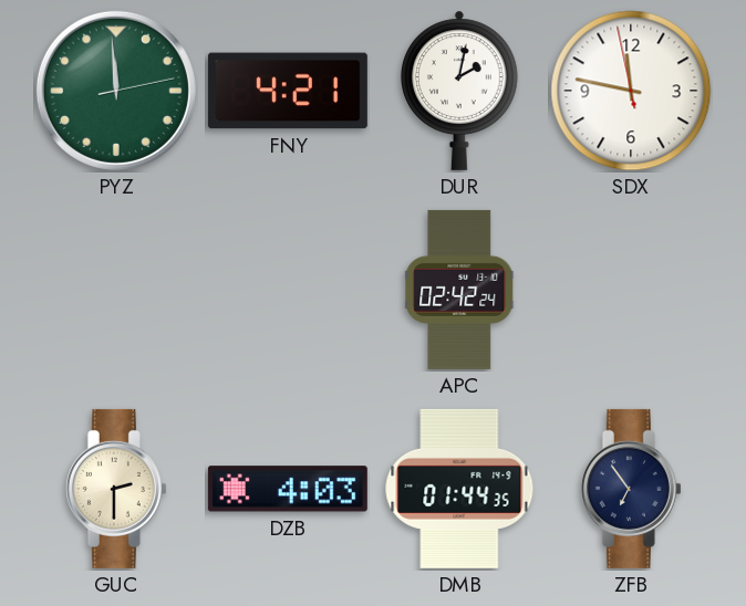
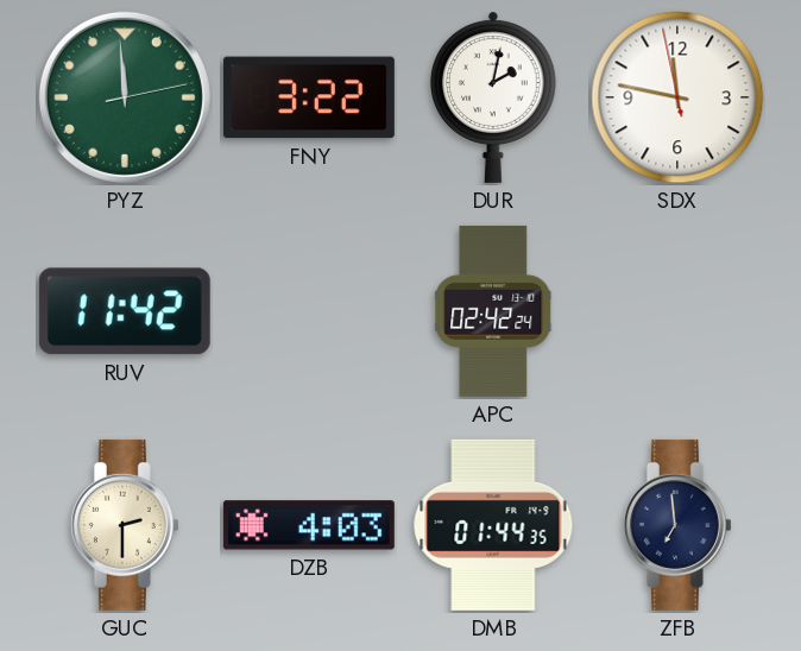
FNY: 4:21 -> 3:22 (309, 97)
RUV: none -> 11:42 (125, 311)
ZFB: 6:54 -> 6:59 (677, 525)
